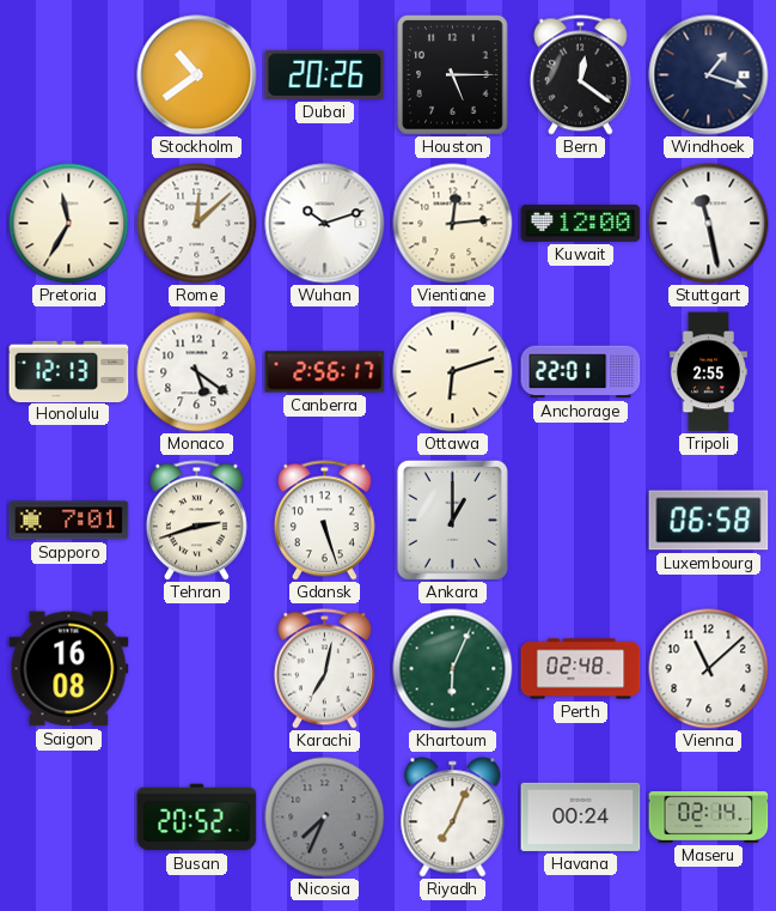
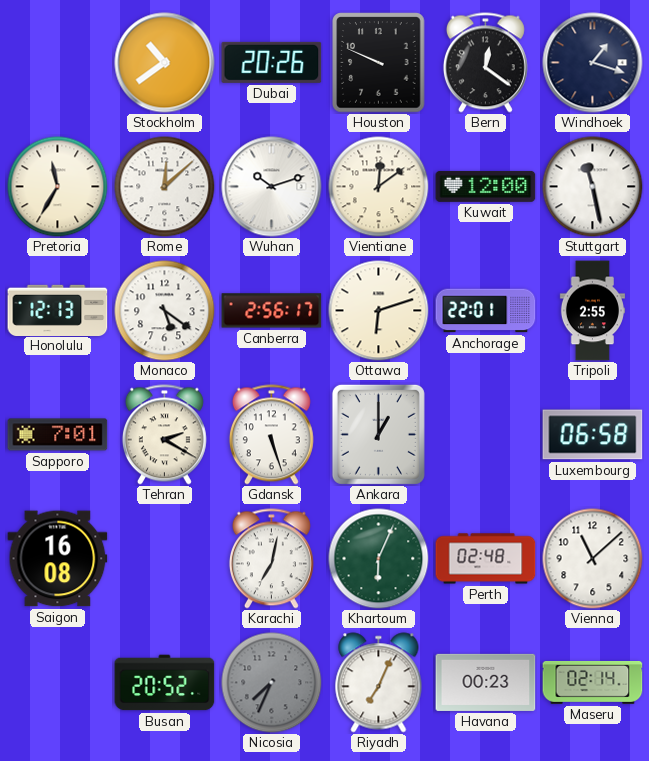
Houston: 5:15 -> 9:49 (379, 63)
Vientiane: 12:14 -> 12:09 (379, 187)
Tehran: 2:42 -> 2:20 (164, 435)
Havana: 00:24 -> 00:23 (486, 682)
